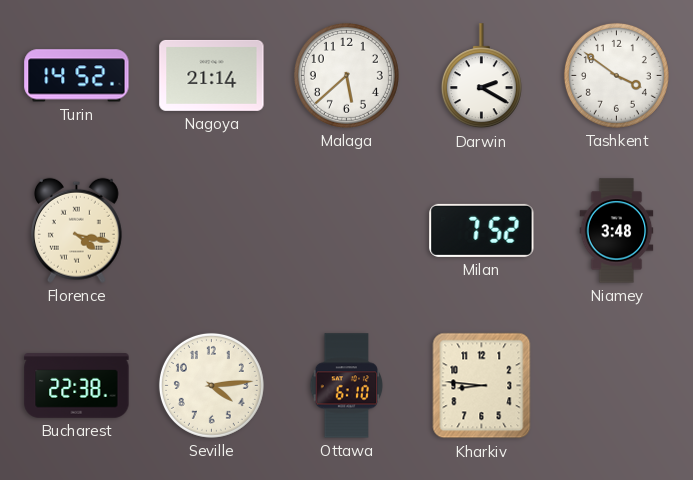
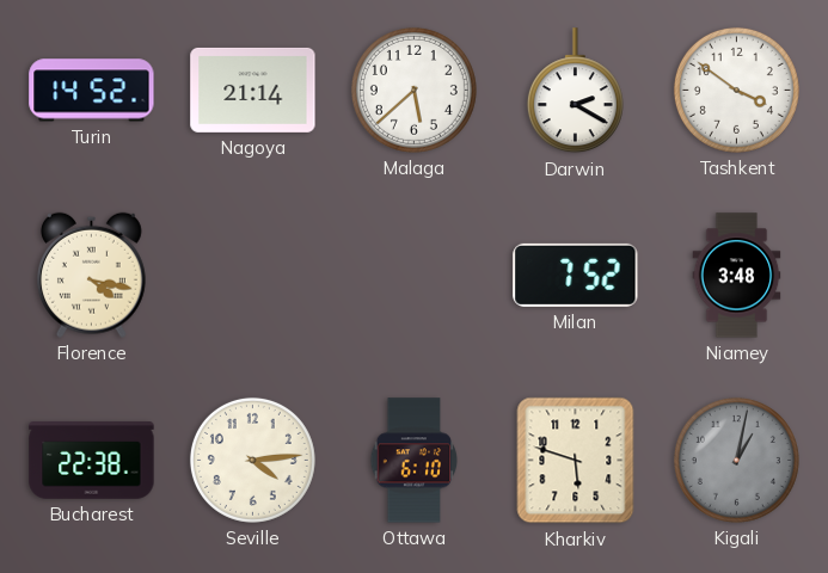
Kharkiv: 8:46 -> 5:48 (576, 461)
Kigali: none -> 1:02 (736, 460)
